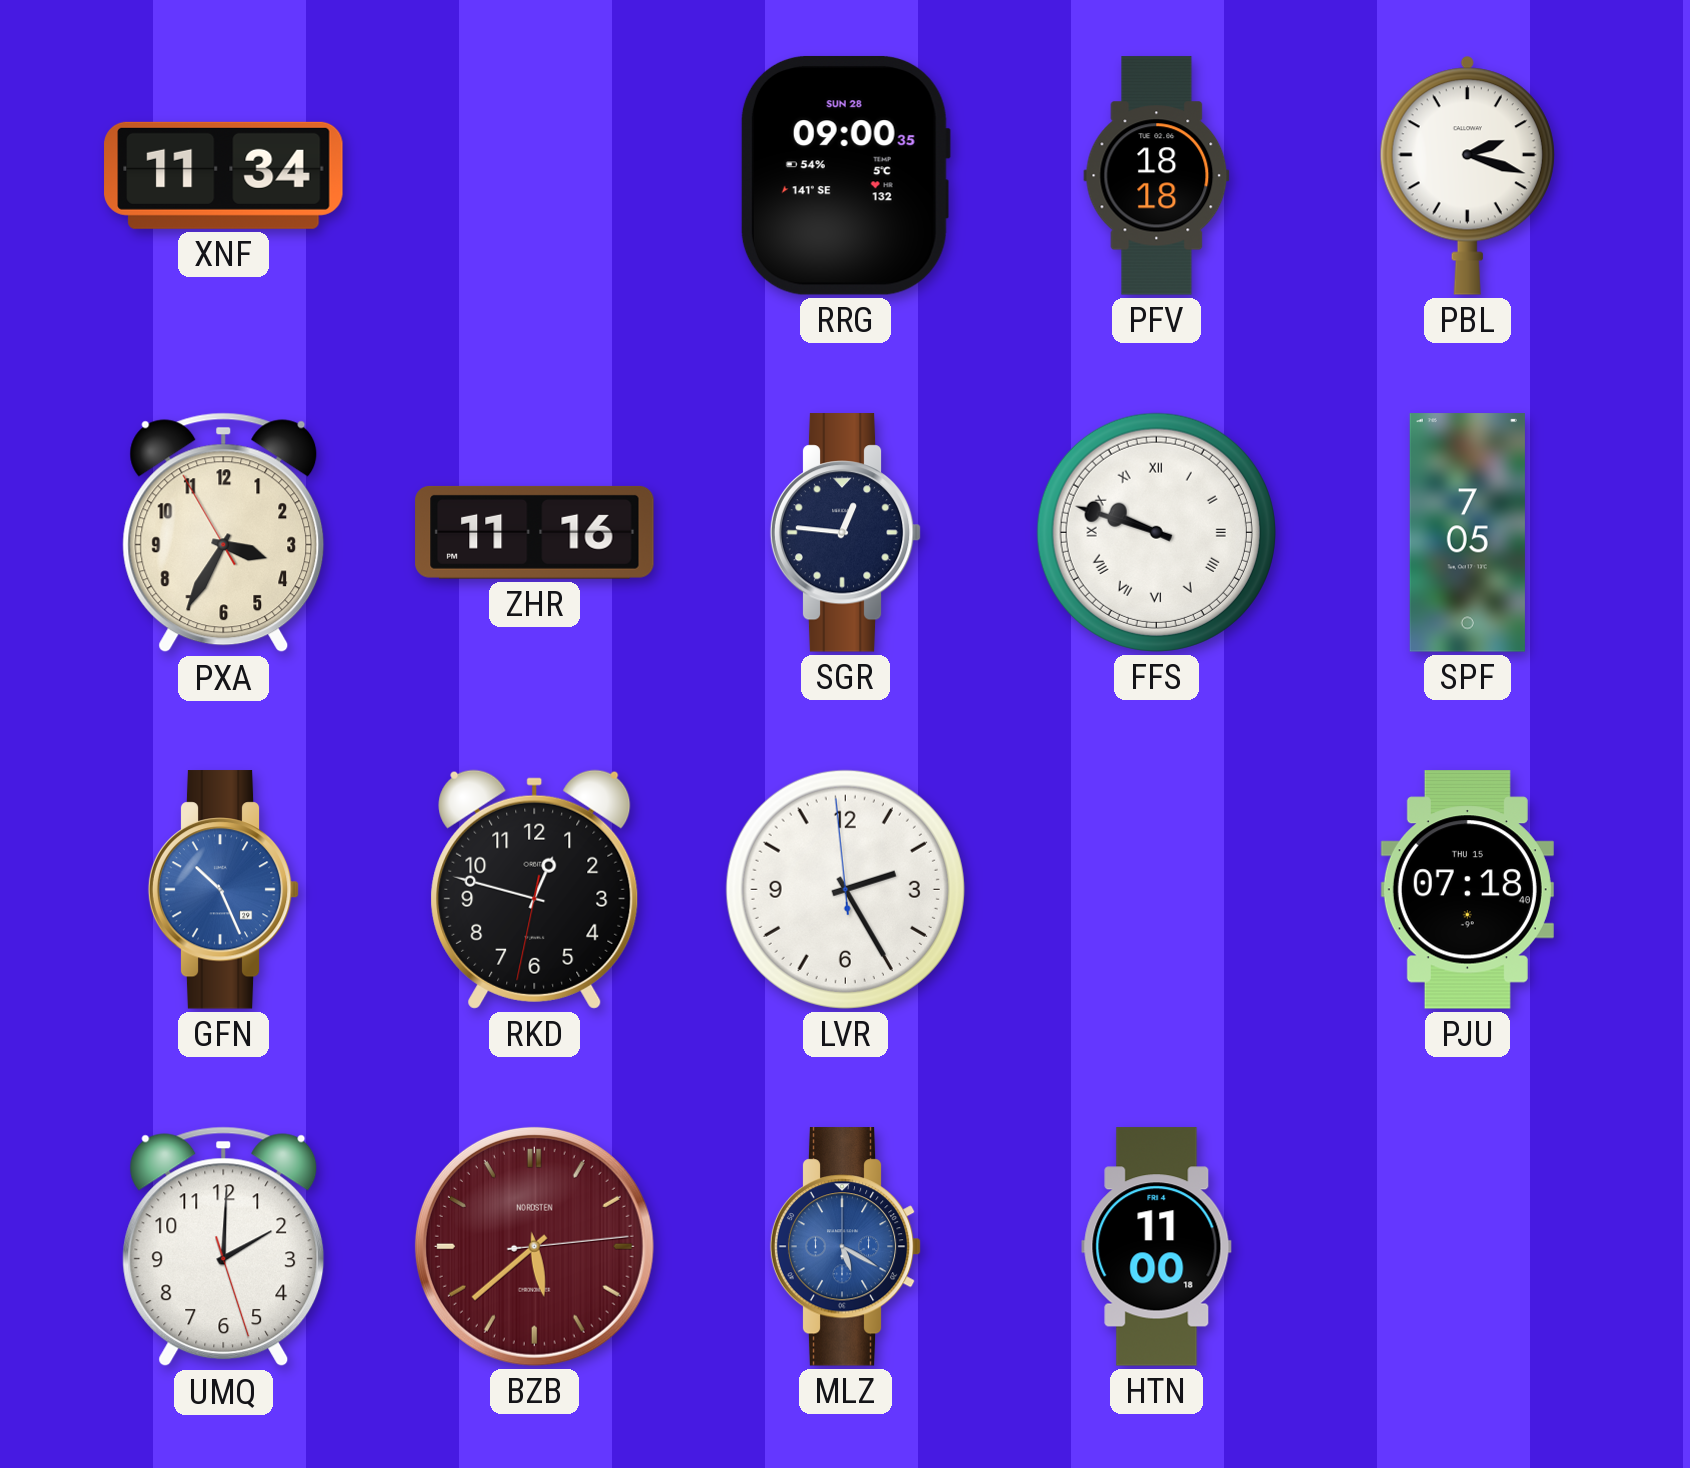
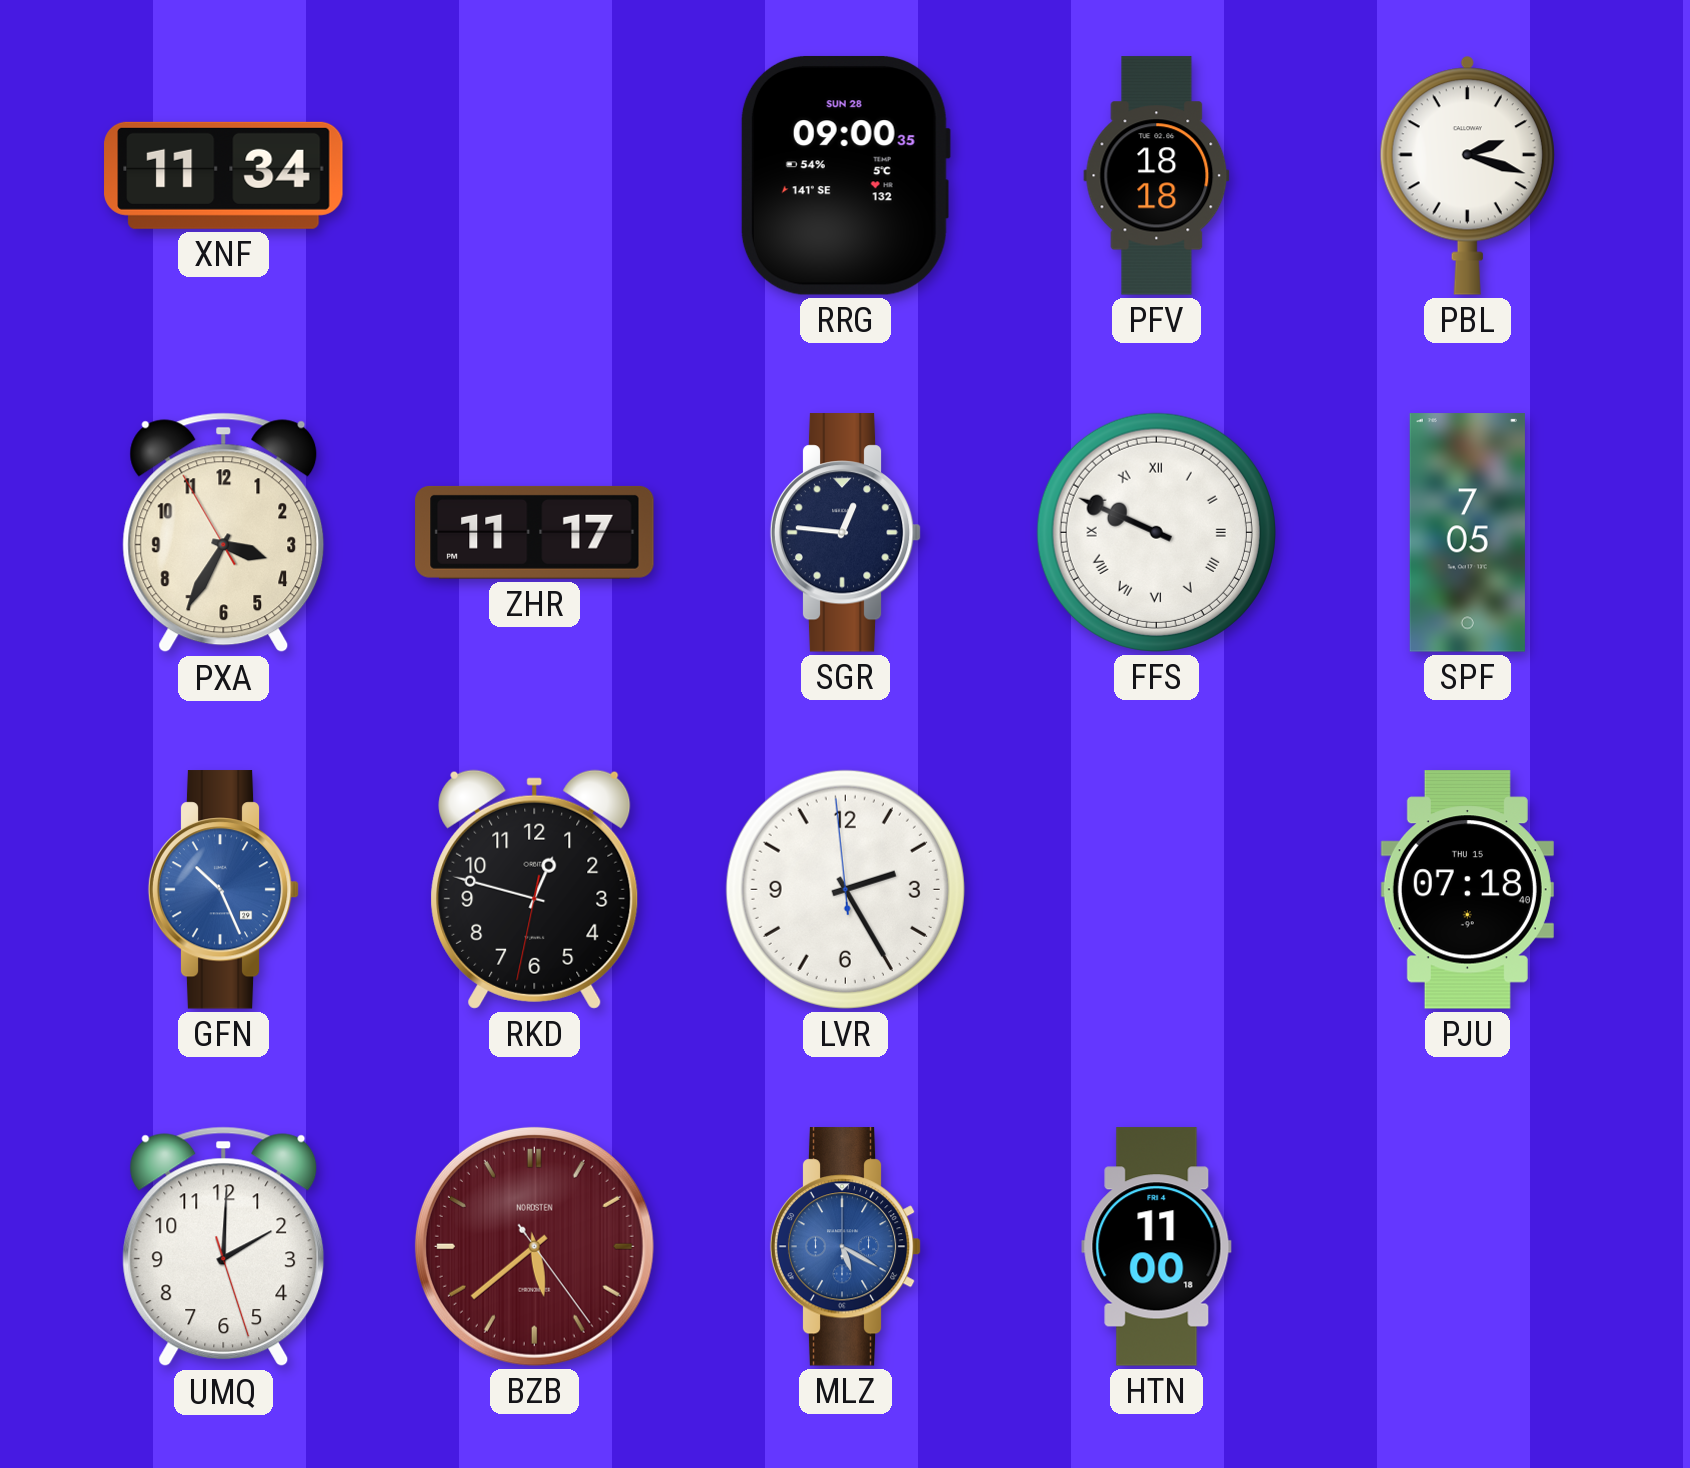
ZHR: 11:16 -> 11:17 (535, 532)
FFS: 9:48 -> 9:49 (1156, 532)
BZB: 5:38:14 -> 5:38:24 (534, 1246)
